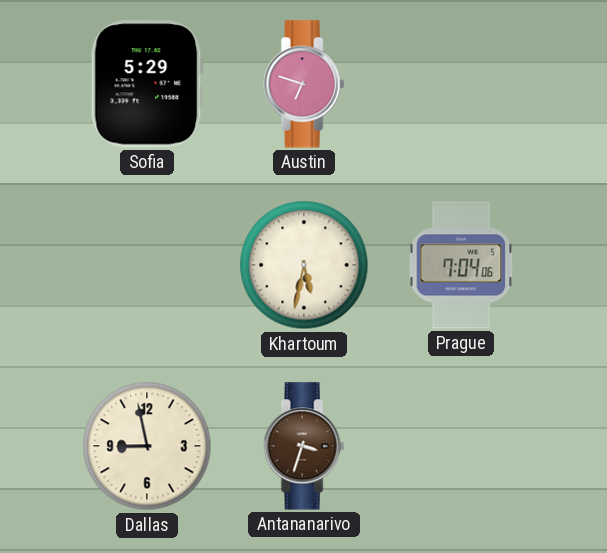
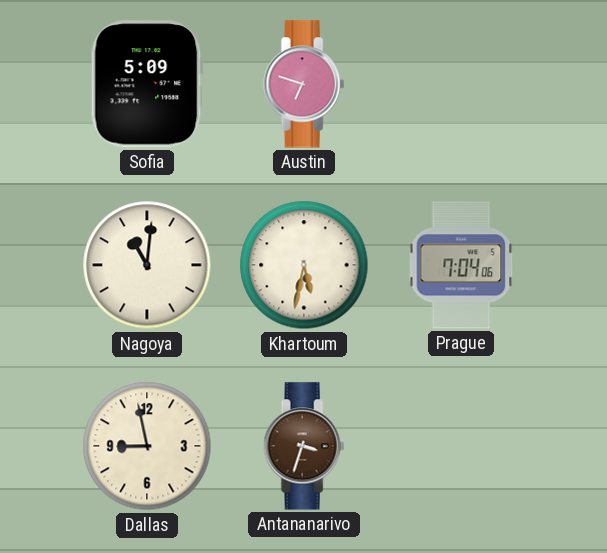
Sofia: 5:29 -> 5:09 (147, 84)
Nagoya: none -> 11:01 (147, 265)
